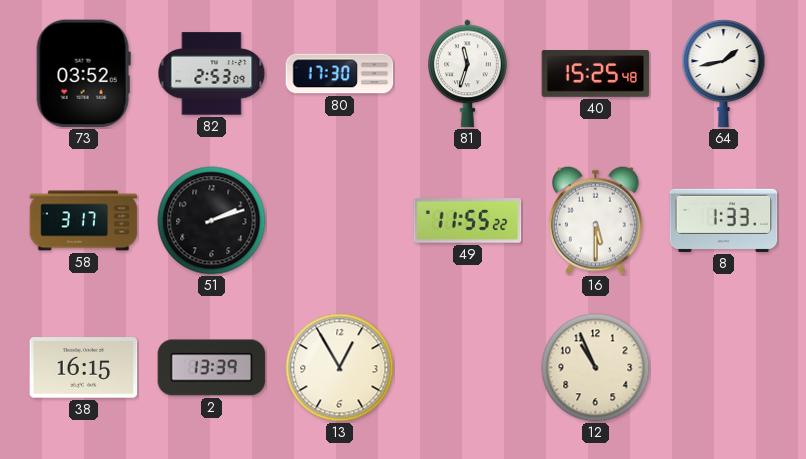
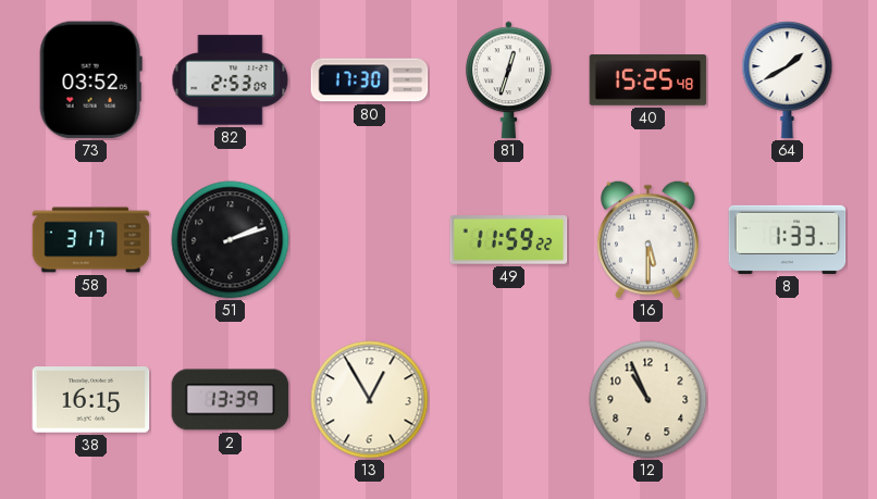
81: 11:33 -> 12:33 (509, 80)
64: 1:43 -> 1:40 (788, 80)
49: 11:55 -> 11:59 (509, 240)
